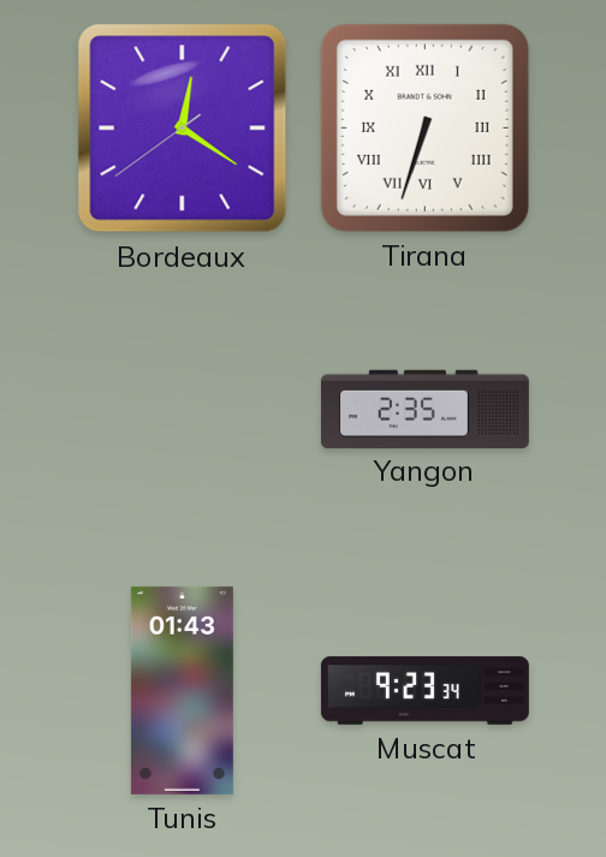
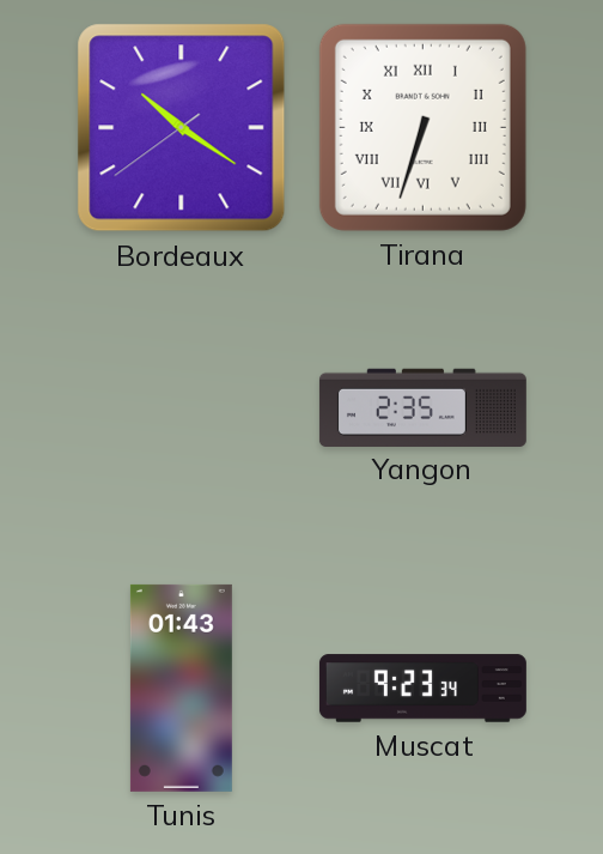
Bordeaux: 12:20 -> 10:20 (182, 128)
